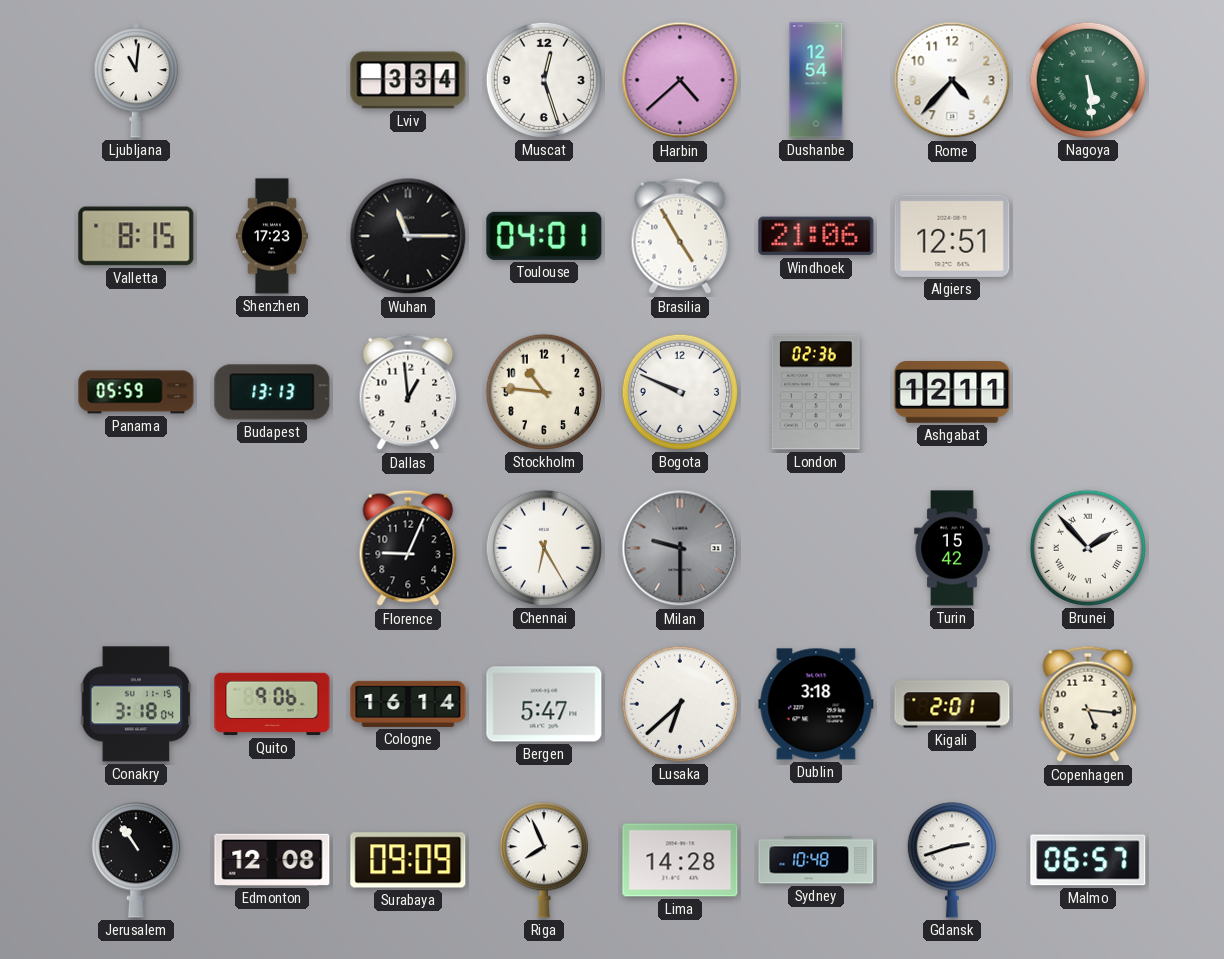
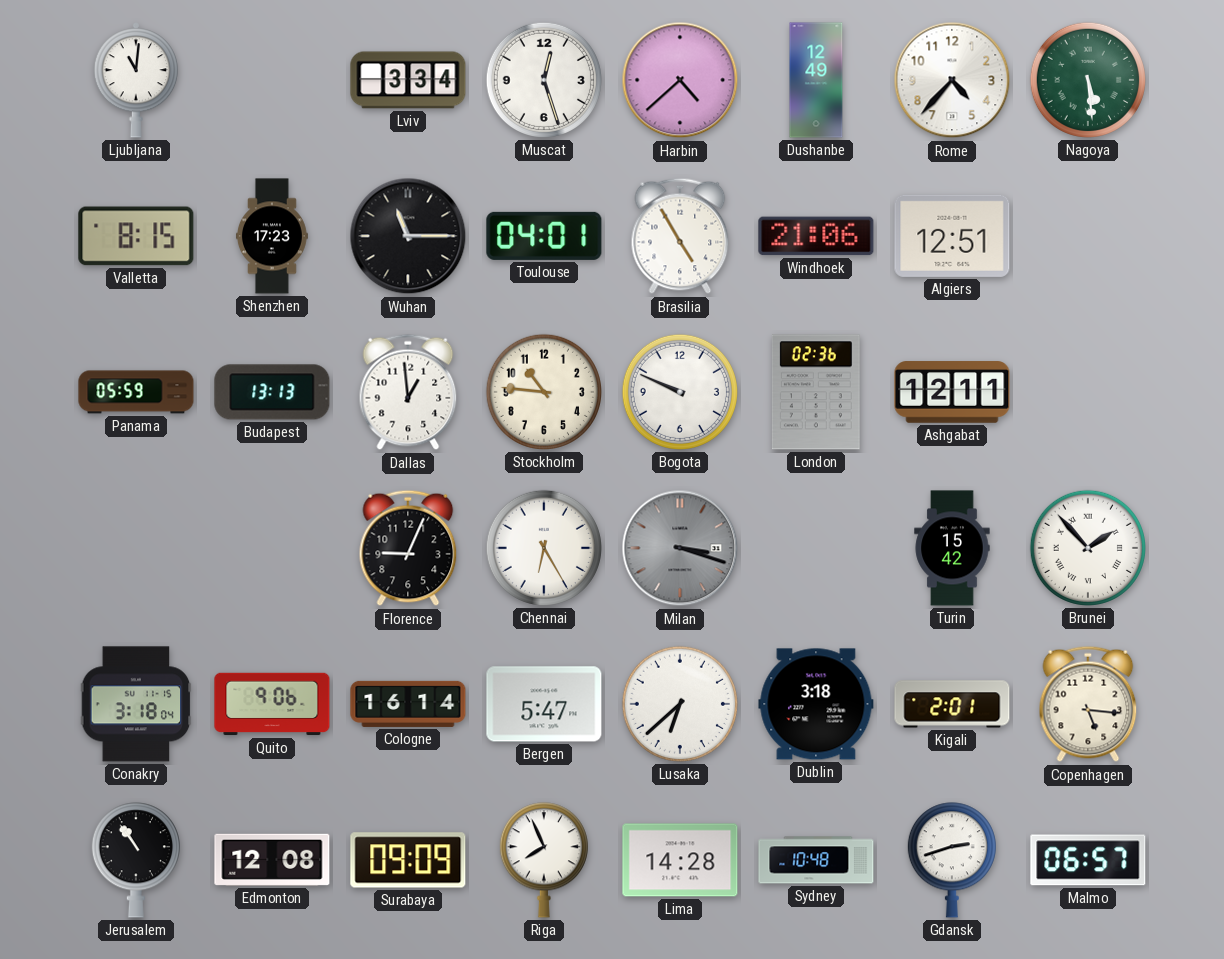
Dushanbe: 12:54 -> 12:49 (816, 80)
Milan: 9:30 -> 3:18 (680, 548)
